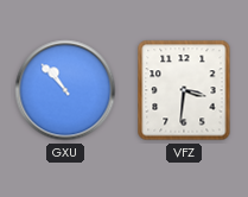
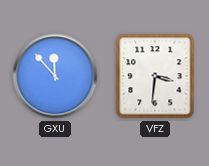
GXU: 10:53 -> 11:53 (55, 76)
